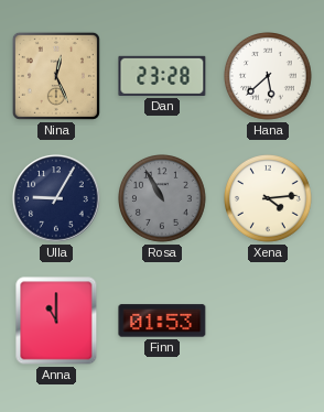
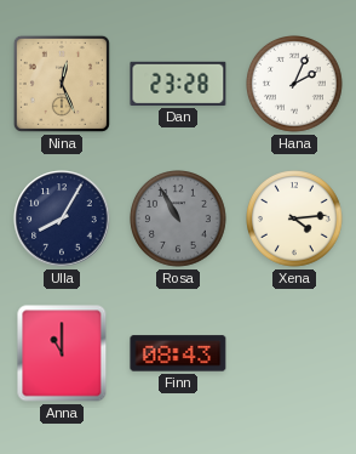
Hana: 5:38 -> 2:04 (295, 85)
Ulla: 9:05 -> 8:05 (62, 219)
Finn: 01:53 -> 08:43 (178, 353)
